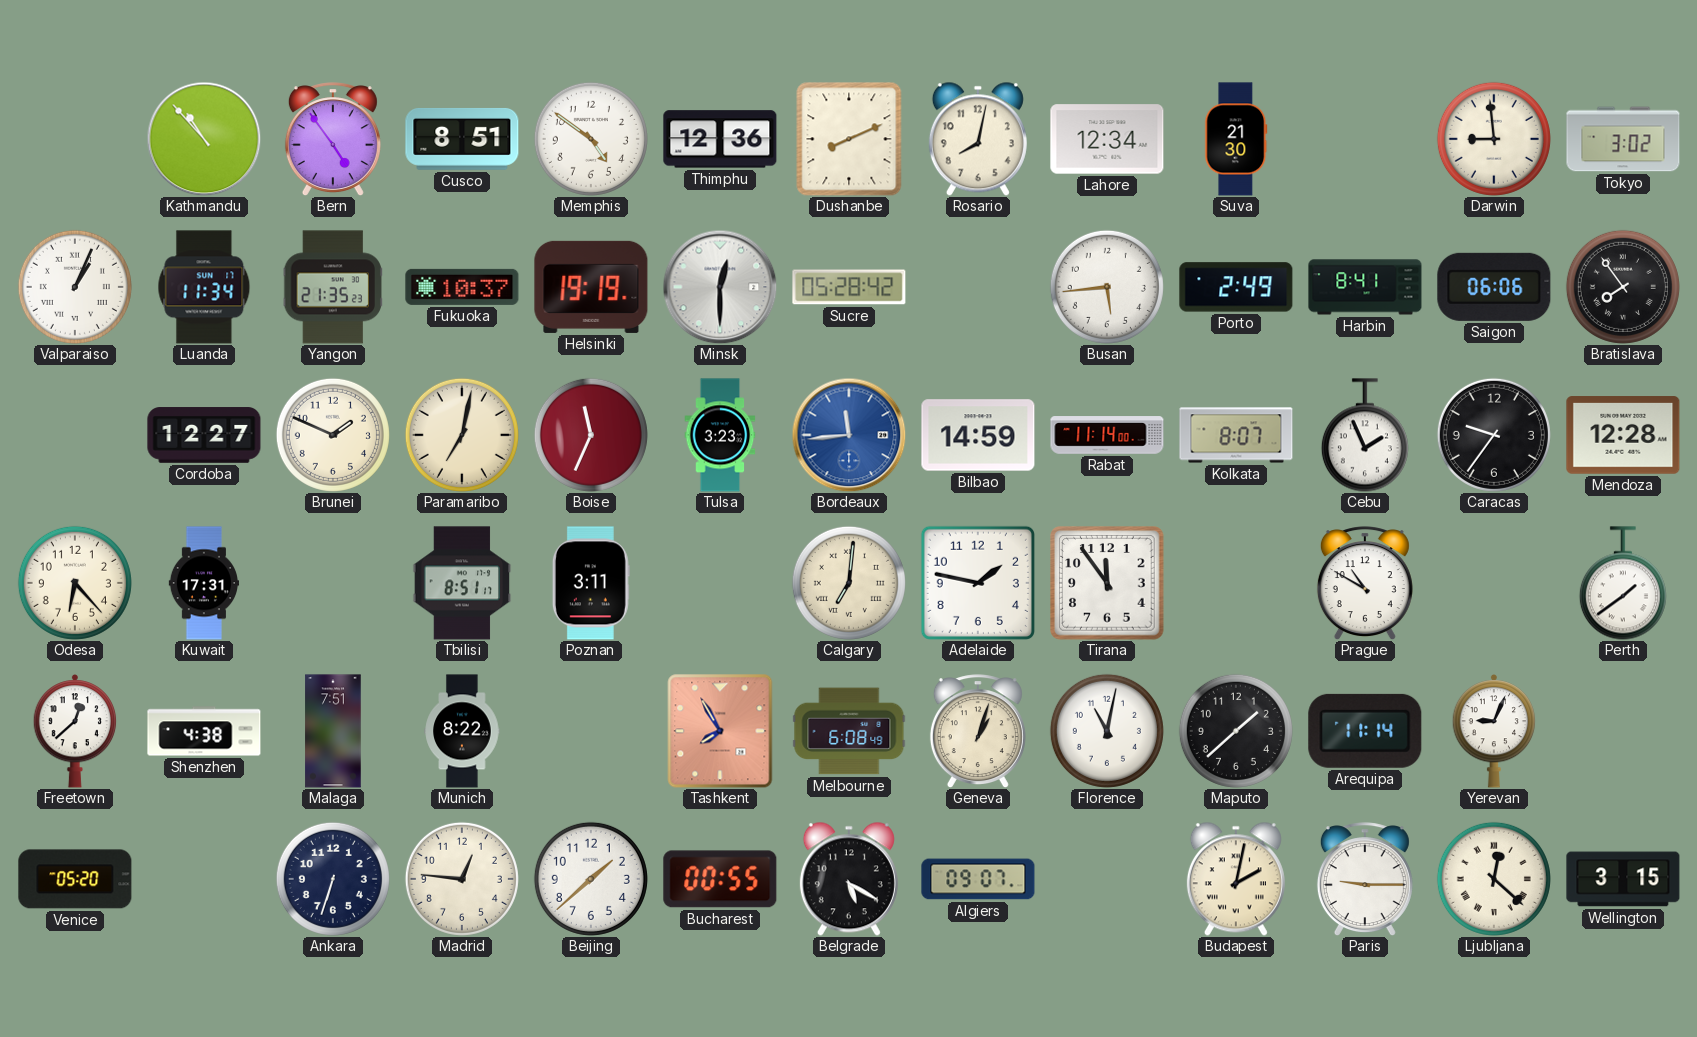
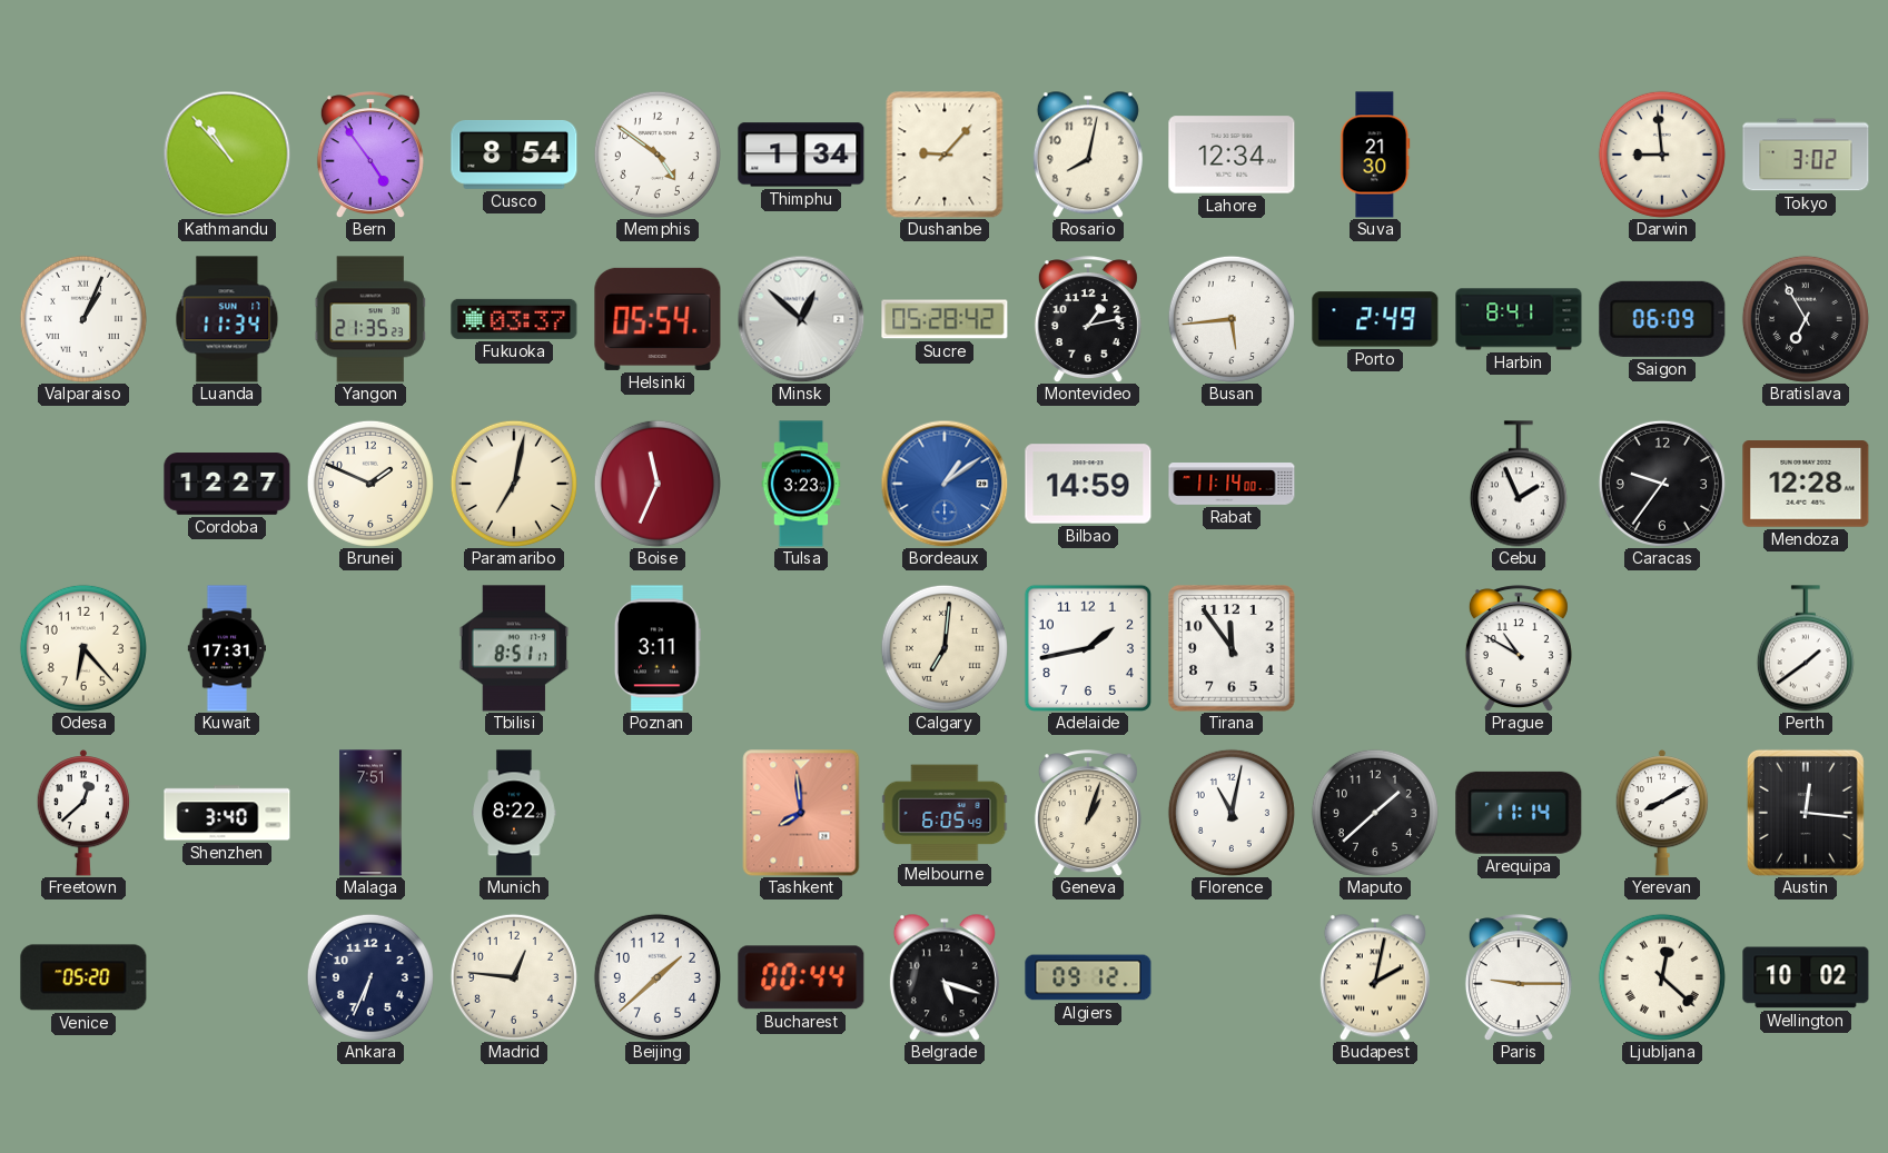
Cusco: 8:51 -> 8:54 (514, 155)
Thimphu: 12:36 -> 1:34 (801, 155)
Dushanbe: 8:11 -> 9:07 (945, 155)
Fukuoka: 10:37 -> 03:37 (514, 319)
Helsinki: 19:19 -> 05:54 (658, 319)
Minsk: 12:30 -> 12:52 (801, 319)
Montevideo: none -> 1:13 (1088, 319)
Saigon: 06:06 -> 06:09 (1662, 319)
Bratislava: 7:54 -> 6:55 (1806, 319)
Bordeaux: 11:44 -> 1:09 (945, 484)
Kolkata: 8:07 -> none (1236, 435)
Adelaide: 1:47 -> 1:43 (1088, 648)
Shenzhen: 4:38 -> 3:40 (227, 813)
Tashkent: 7:55 -> 7:59 (801, 813)
Melbourne: 6:08 -> 6:05 (945, 813)
Yerevan: 9:04 -> 8:10 (1662, 813)
Austin: none -> 12:16 (1806, 813)
Ankara: 6:33 -> 6:34 (370, 977)
Bucharest: 00:55 -> 00:44 (801, 977)
Belgrade: 5:20 -> 5:18 (945, 977)
Algiers: 09:07 -> 09:12 (1088, 977)
Wellington: 3:15 -> 10:02 (1806, 977)
